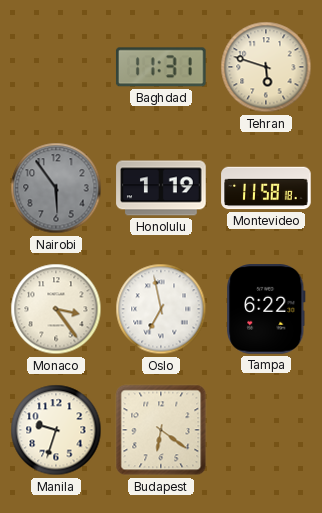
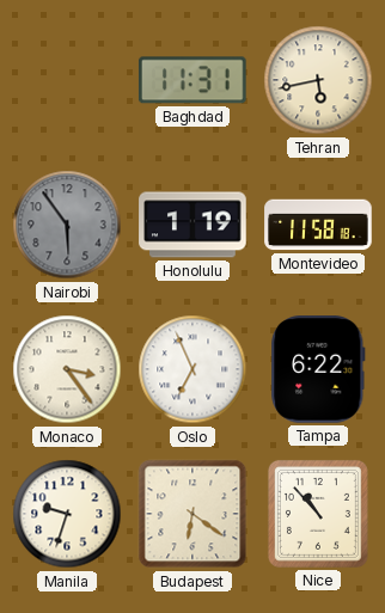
Tehran: 5:48 -> 5:43 (318, 80)
Oslo: 6:58 -> 6:56 (192, 369)
Nice: none -> 10:53 (318, 514)
